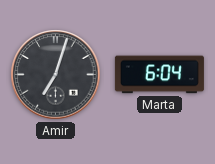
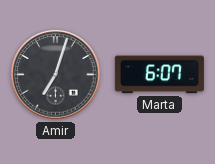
Marta: 6:04 -> 6:07 (159, 75)
